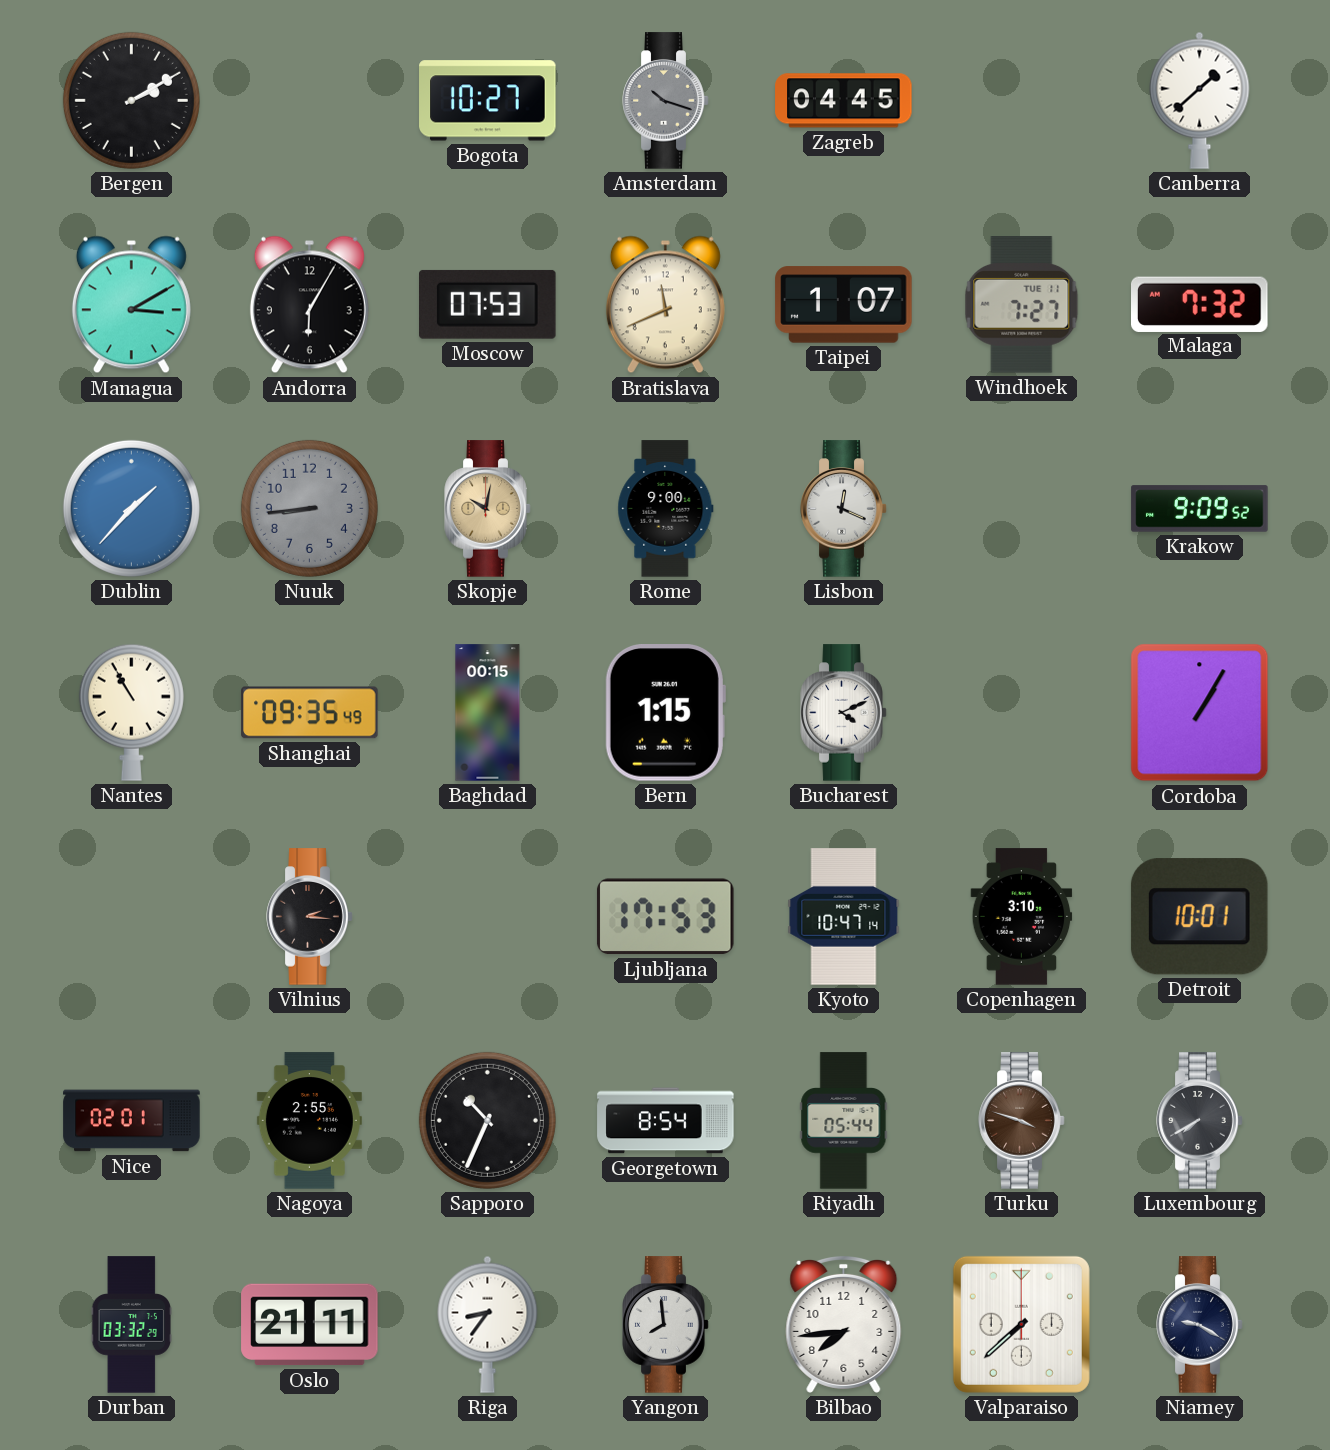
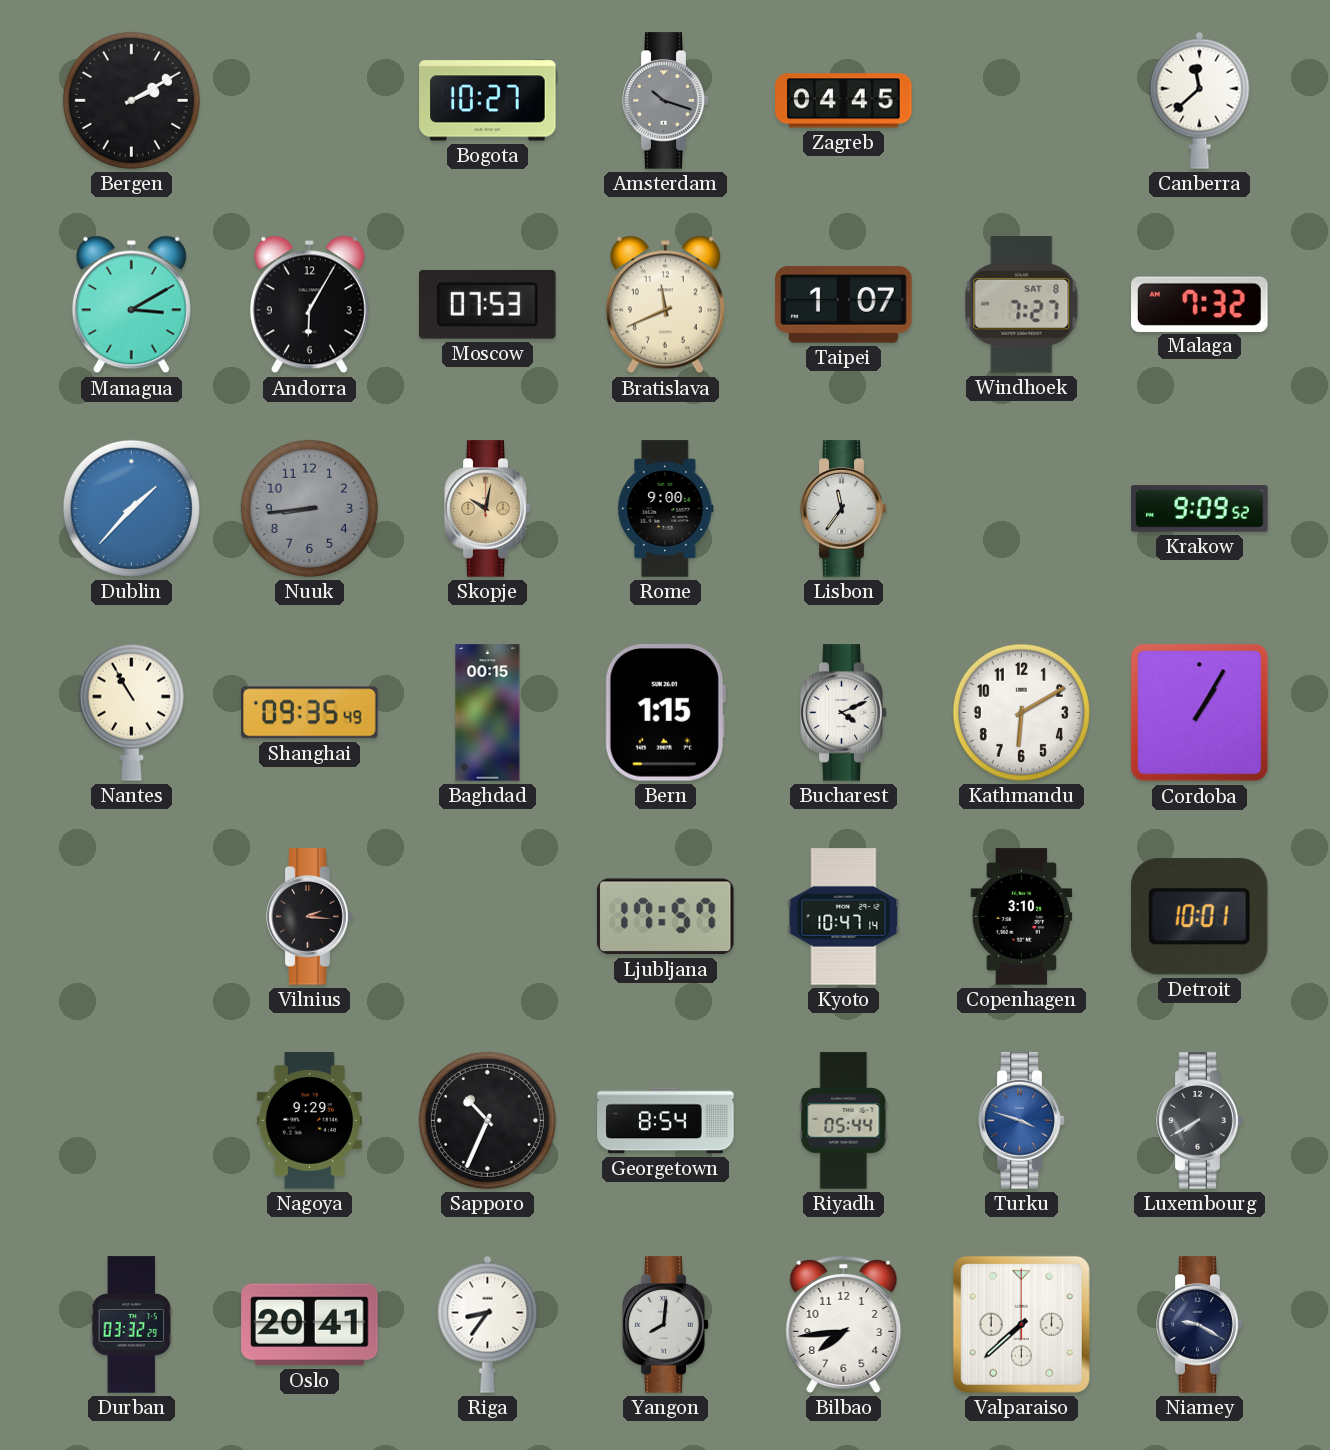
Canberra: 1:38 -> 11:38 (1200, 100)
Windhoek date: TUE 11 -> SAT 8 (1022, 305)
Lisbon: 12:19 -> 11:36 (844, 509)
Kathmandu: none -> 6:10 (1021, 712)
Ljubljana: 17:53 -> 17:57 (665, 917)
Nice: 02:01 -> none (132, 1121)
Nagoya: 2:55 -> 9:29 (309, 1121)
Turku dial: brown -> blue (1022, 1121)
Oslo: 21:11 -> 20:41 (310, 1325)
Yangon: 7:59 -> 8:01 (666, 1325)
